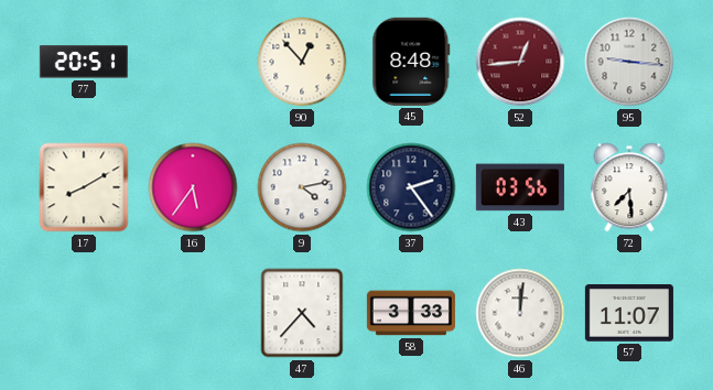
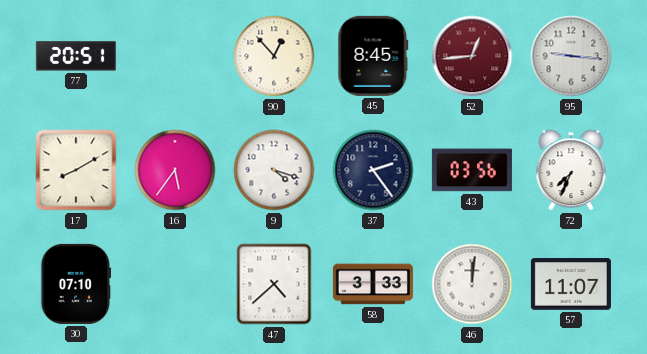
45: 8:48 -> 8:45 (373, 56)
9: 4:13 -> 4:18 (274, 170)
72: 7:29 -> 7:34 (571, 170)
30: none -> 07:10 (76, 284)
47: 4:37 -> 4:38 (274, 284)
